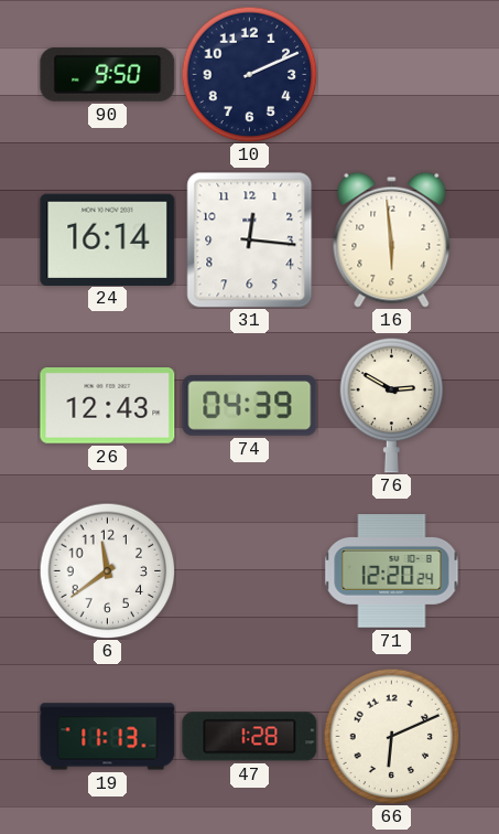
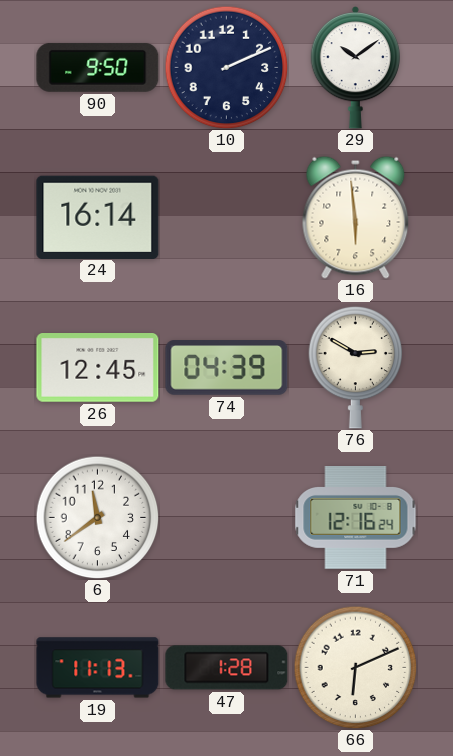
29: none -> 10:09 (355, 68)
31: 12:16 -> none (250, 240)
26: 12:43 -> 12:45 (98, 368)
71: 12:20 -> 12:16 (356, 518)
